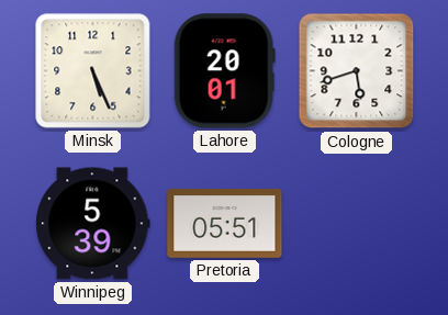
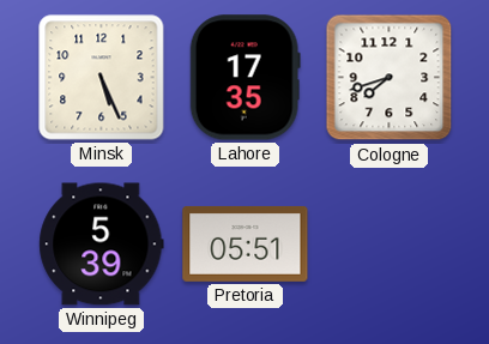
Lahore: 20:01 -> 17:35 (244, 78)
Cologne: 5:42 -> 7:42 (390, 78)
